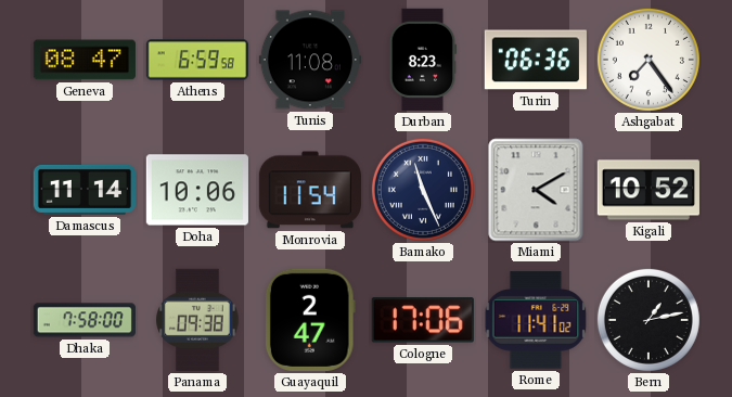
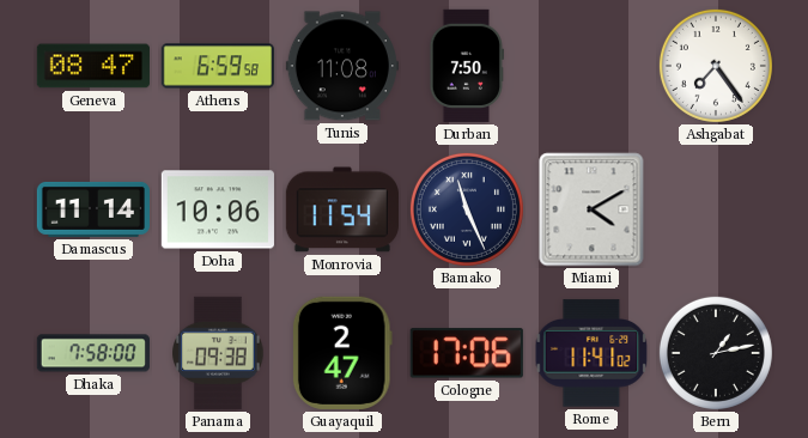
Durban: 8:23 -> 7:50 (466, 66)
Turin: 06:36 -> none (536, 60)
Kigali: 10:52 -> none (648, 190)
